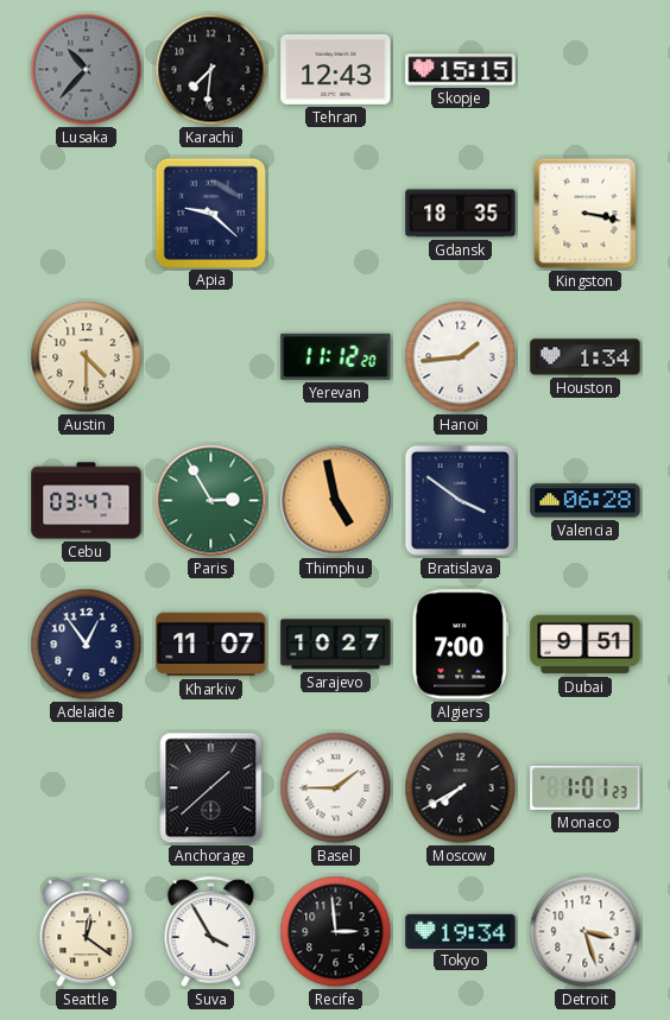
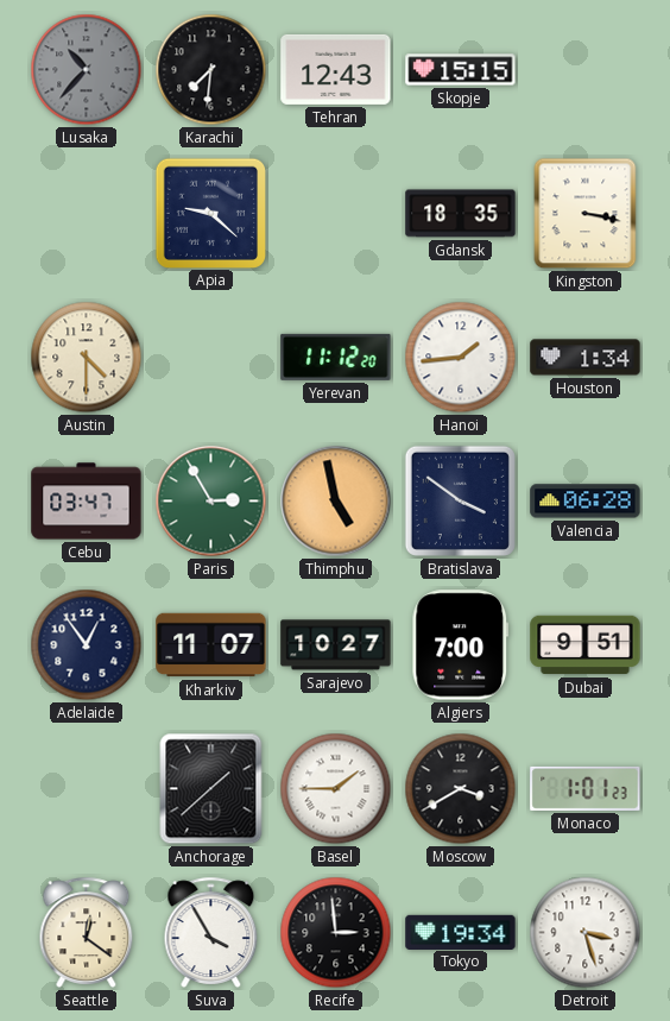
Moscow: 7:40 -> 3:40 (461, 789)
